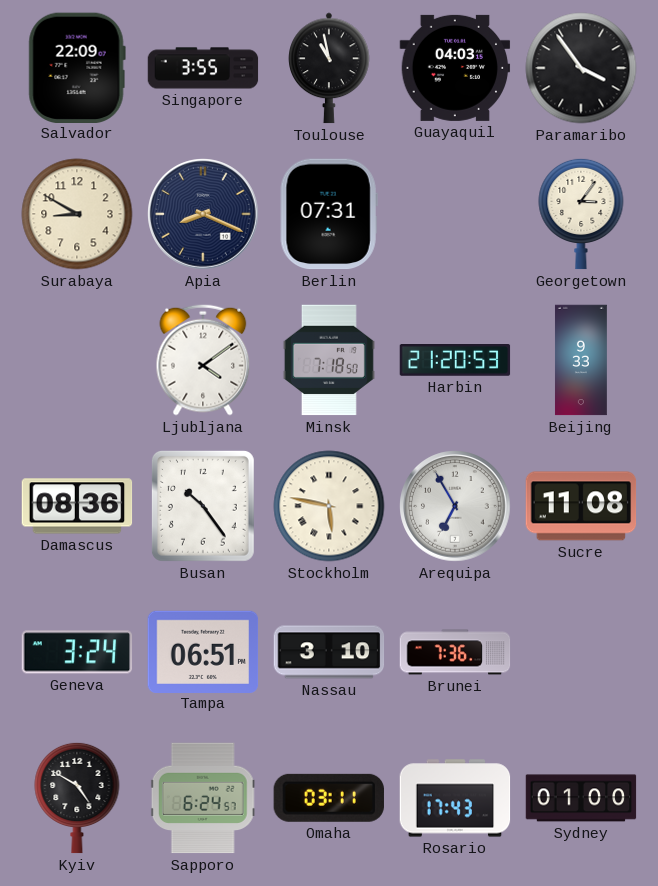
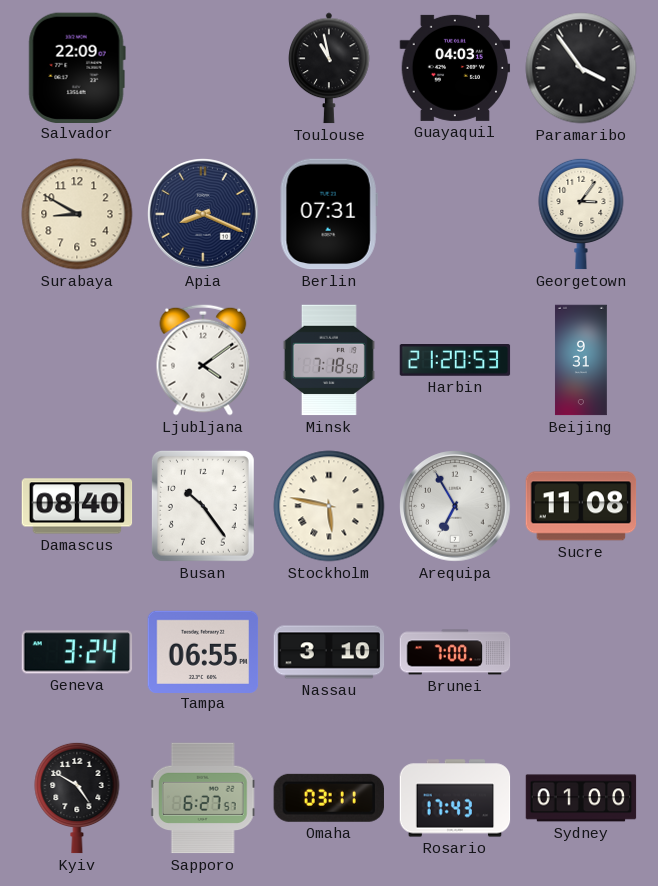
Singapore: 3:55 -> none (203, 68)
Beijing: 9:33 -> 9:31 (581, 360)
Damascus: 08:36 -> 08:40 (77, 506)
Tampa: 06:51 -> 06:55 (203, 651)
Brunei: 7:36 -> 7:00 (455, 652)
Sapporo: 6:24 -> 6:27 (203, 798)
